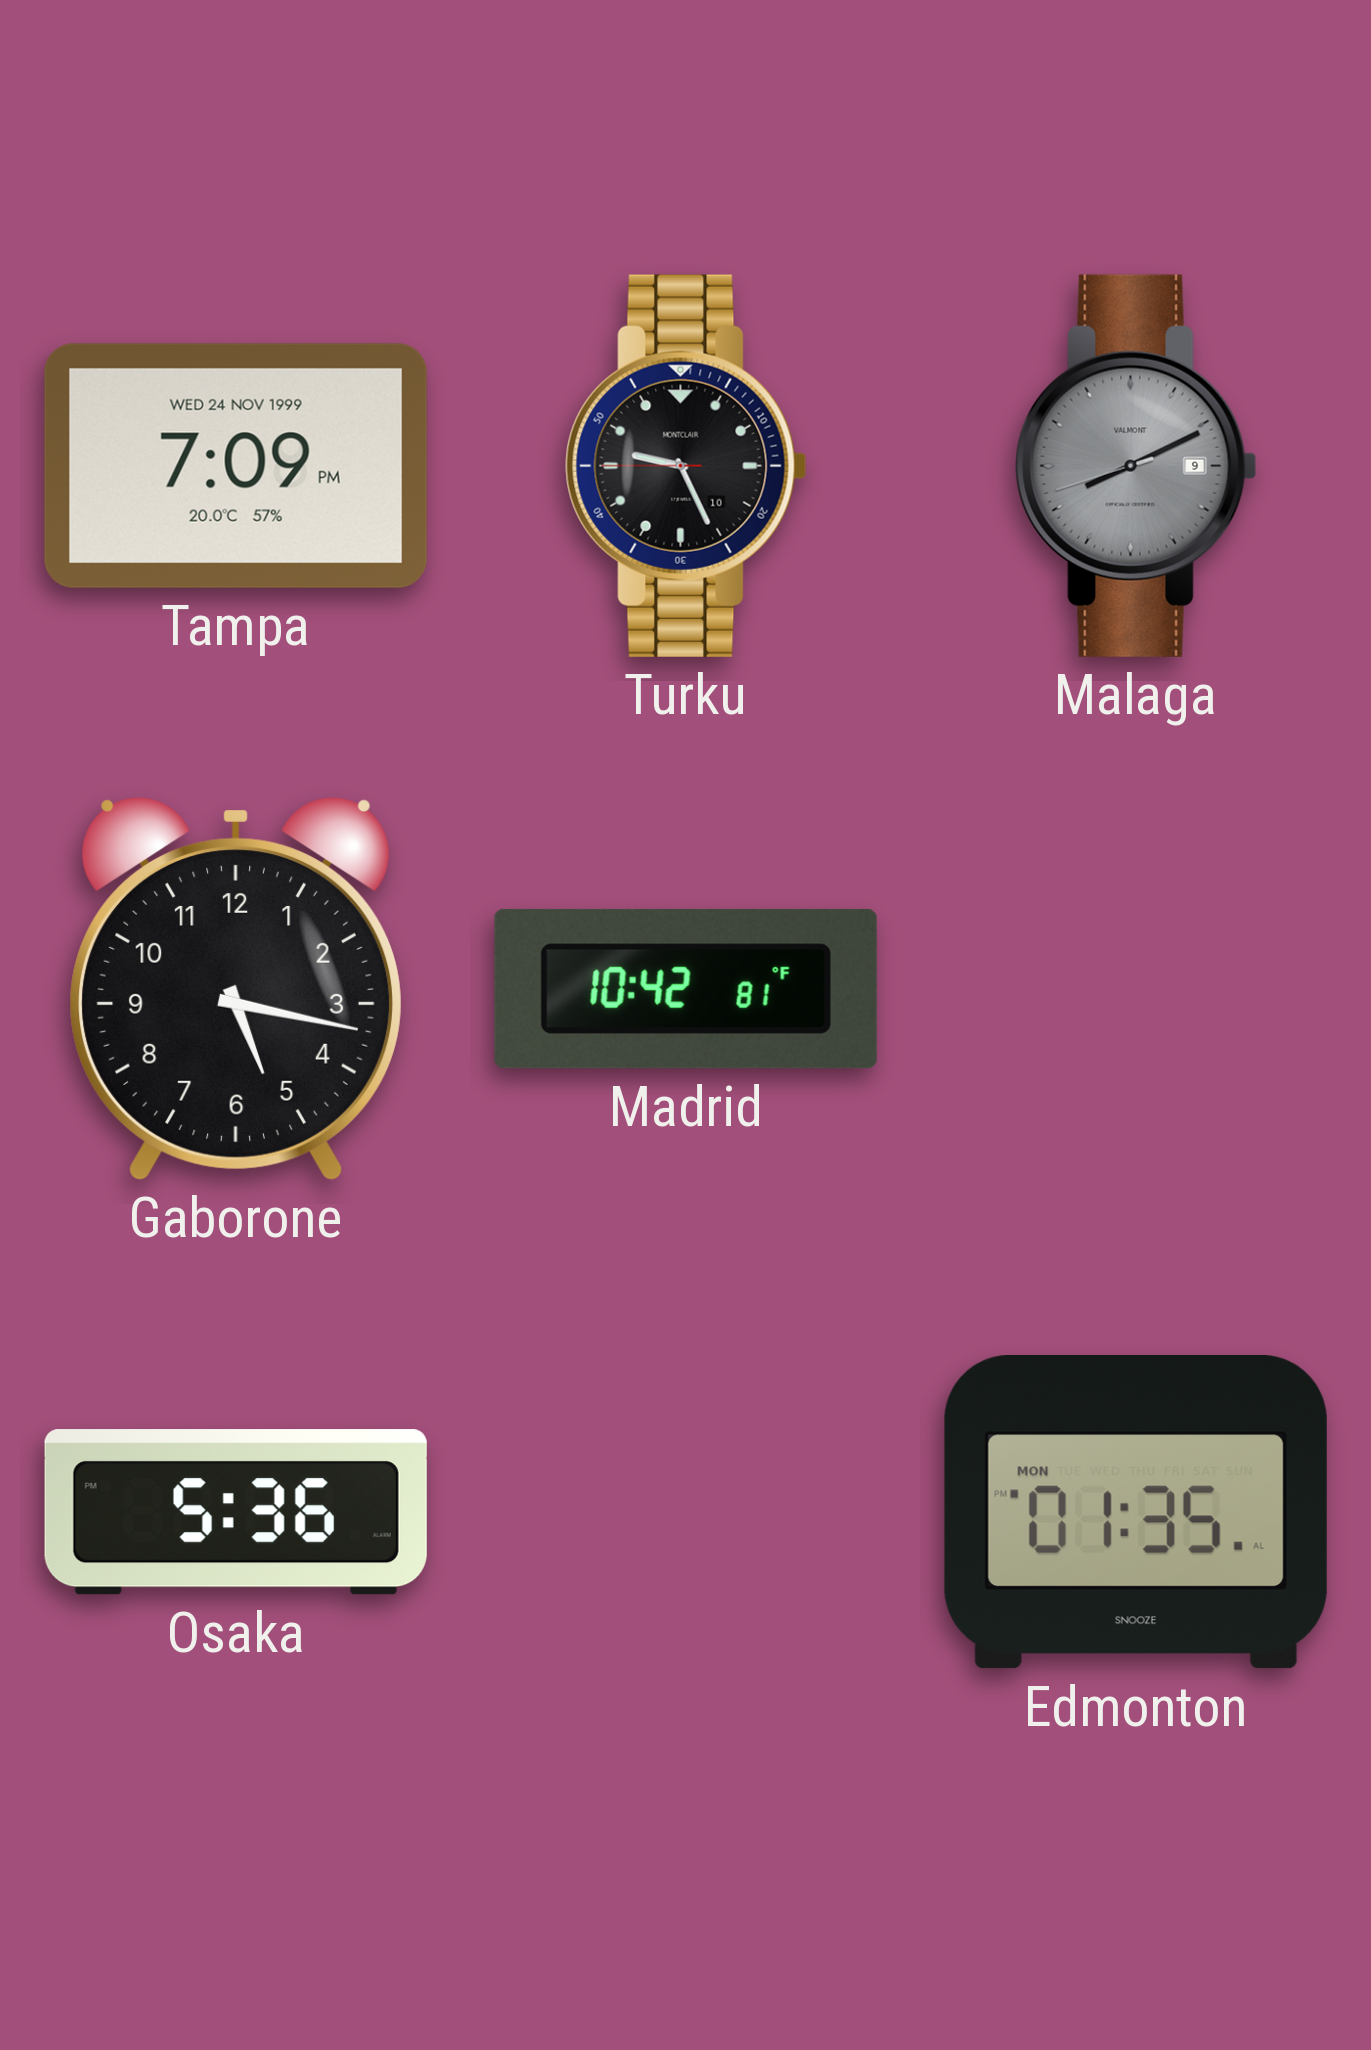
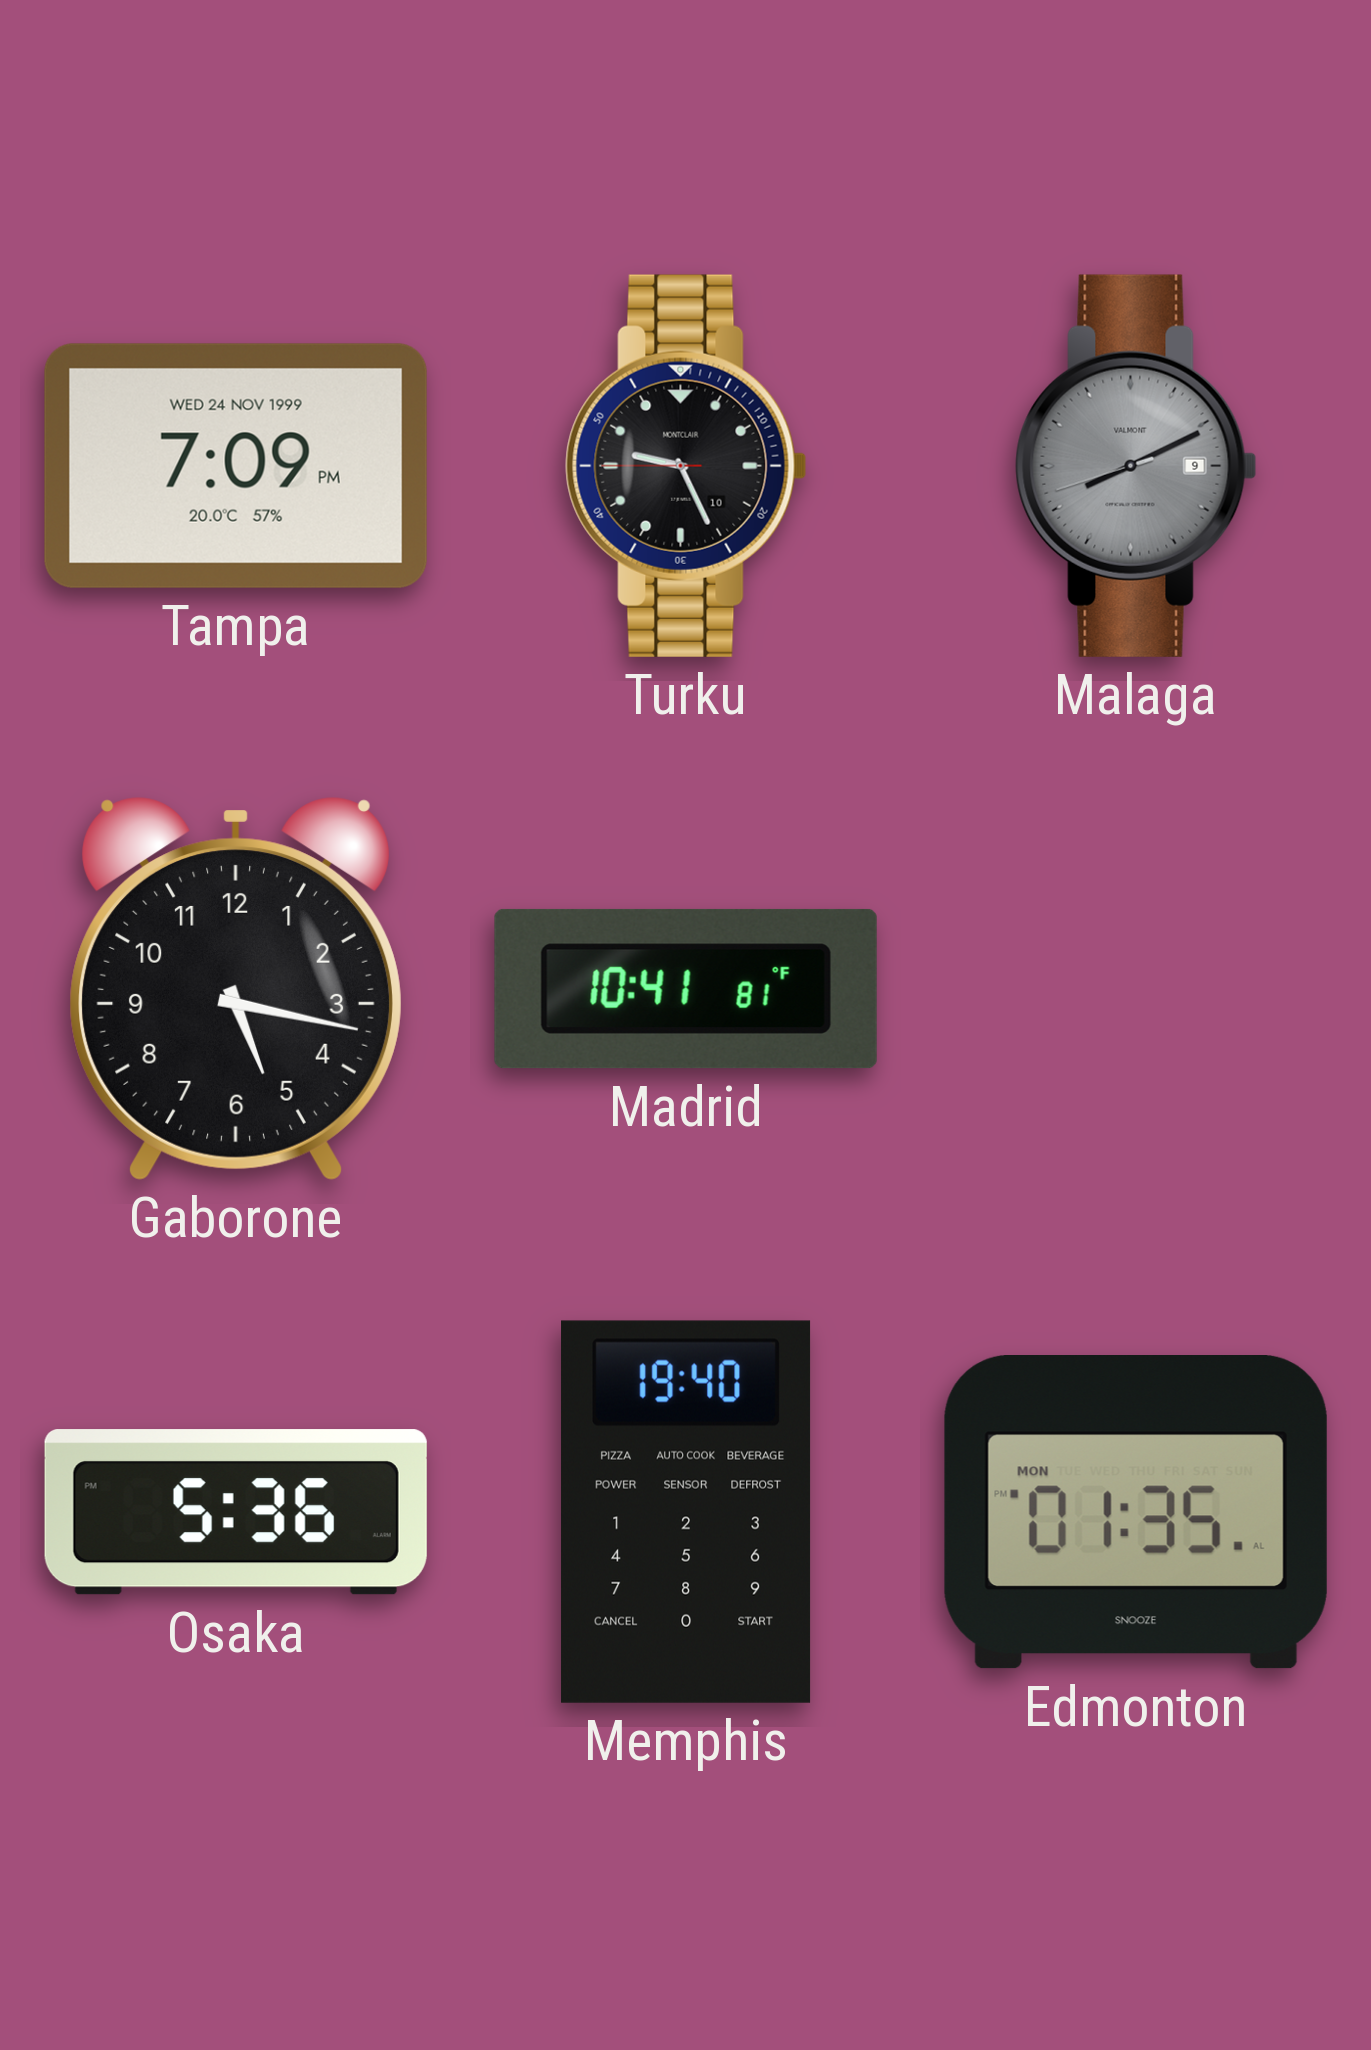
Madrid: 10:42 -> 10:41 (686, 989)
Memphis: none -> 19:40 (686, 1512)
